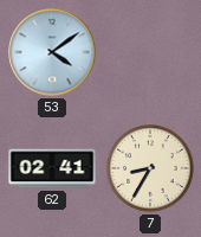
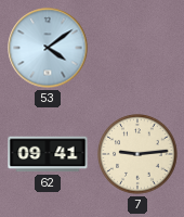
62: 02:41 -> 09:41 (48, 154)
7: 8:35 -> 9:14 (137, 154)
